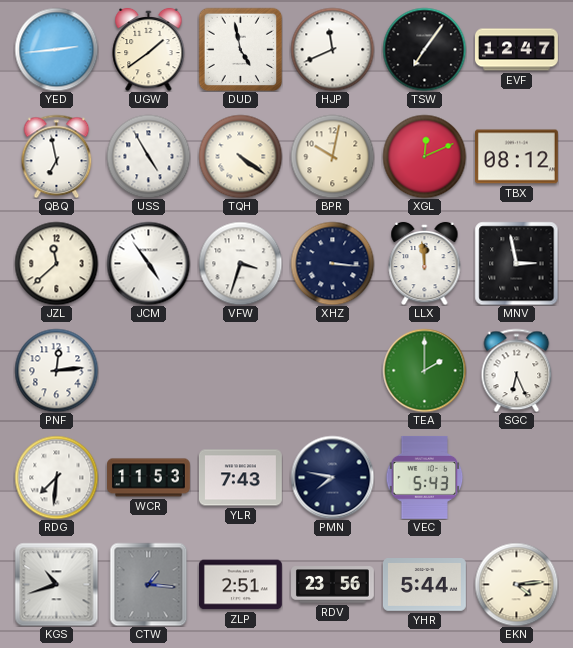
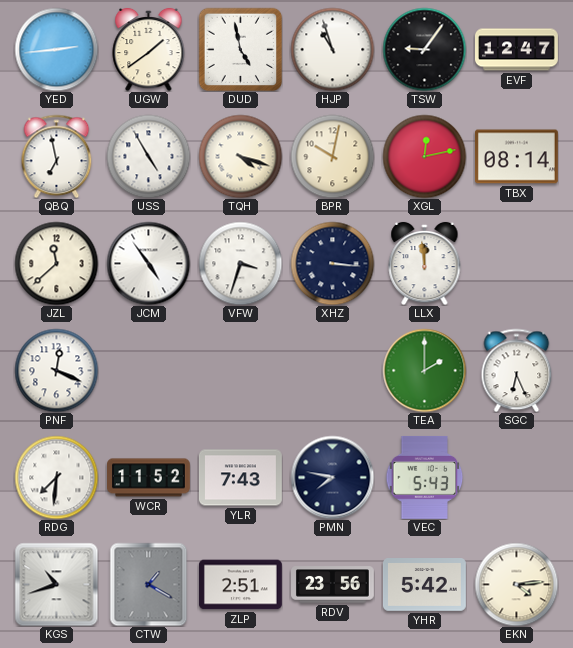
HJP: 11:41 -> 10:57 (332, 49)
TSW: 7:06 -> 9:06 (424, 49)
TQH: 4:21 -> 4:18 (240, 156)
XGL: 12:11 -> 12:13 (424, 156)
TBX: 08:12 -> 08:14 (516, 157)
MNV: 2:58 -> none (516, 263)
PNF: 12:14 -> 12:19 (56, 370)
WCR: 11:53 -> 11:52 (149, 478)
CTW: 1:16 -> 1:20 (149, 584)
YHR: 5:44 -> 5:42 (425, 585)
